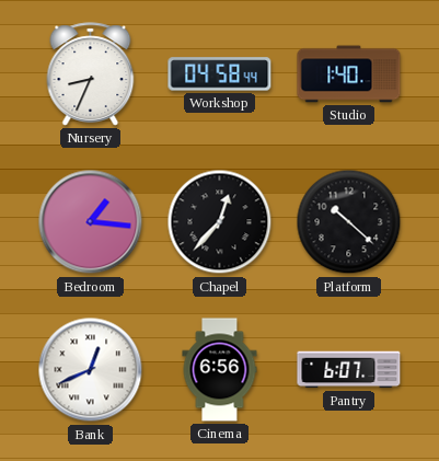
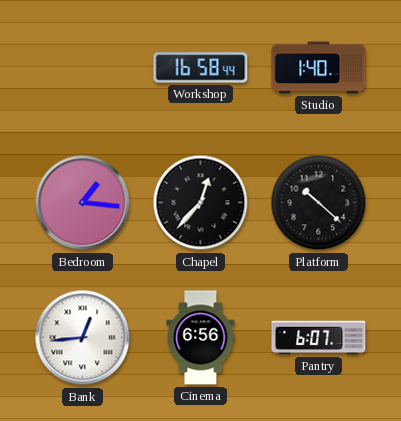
Nursery: 8:34 -> none (91, 74)
Workshop: 04:58 -> 16:58 (201, 68)
Bank: 12:41 -> 12:44 (83, 338)
